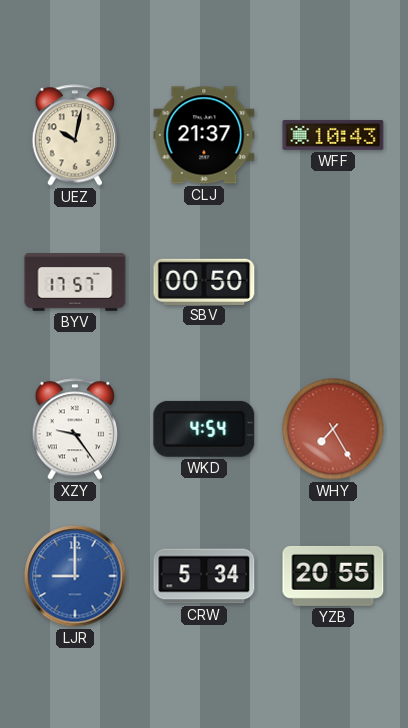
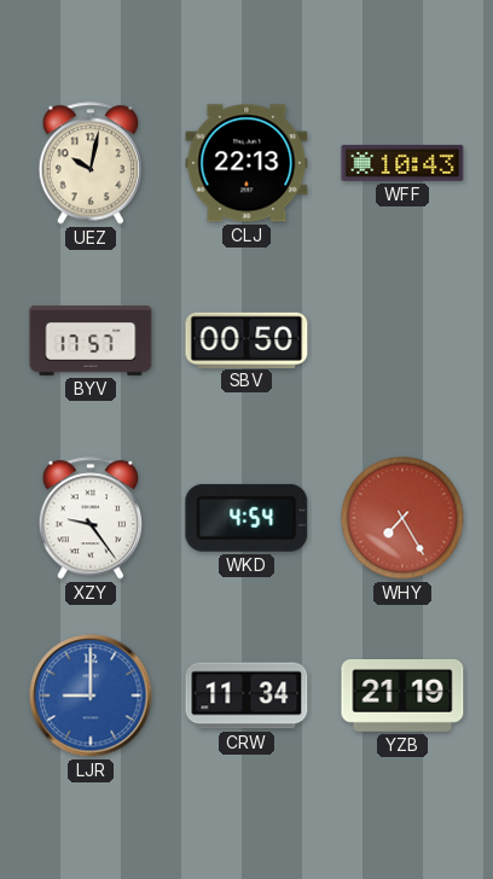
CLJ: 21:37 -> 22:13 (246, 163)
CRW: 5:34 -> 11:34 (246, 695)
YZB: 20:55 -> 21:19 (402, 695)
